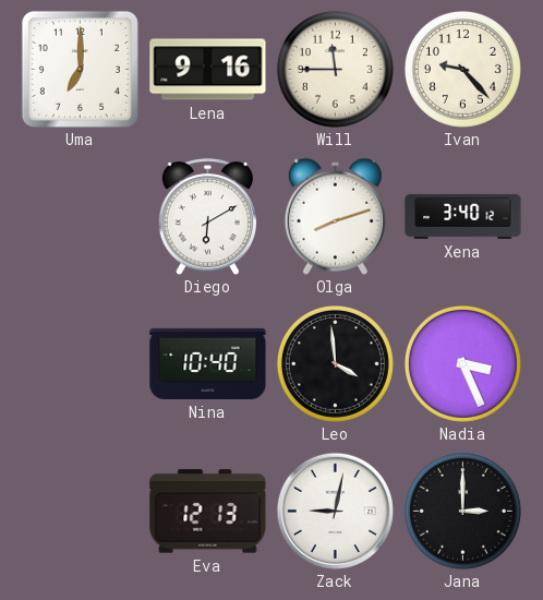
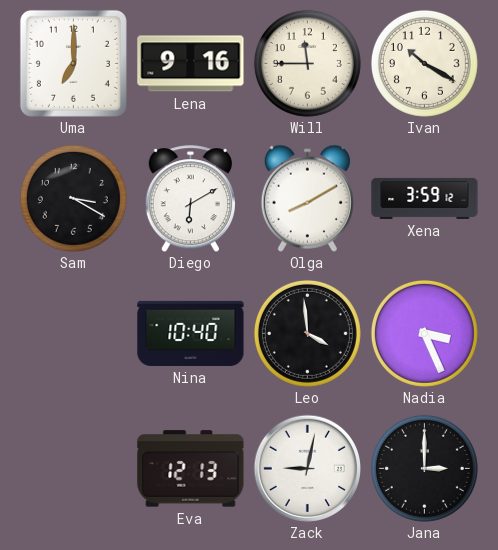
Ivan: 9:23 -> 10:20 (424, 63)
Sam: none -> 3:20 (73, 198)
Olga: 8:12 -> 8:10 (307, 198)
Xena: 3:40 -> 3:59 (425, 198)
